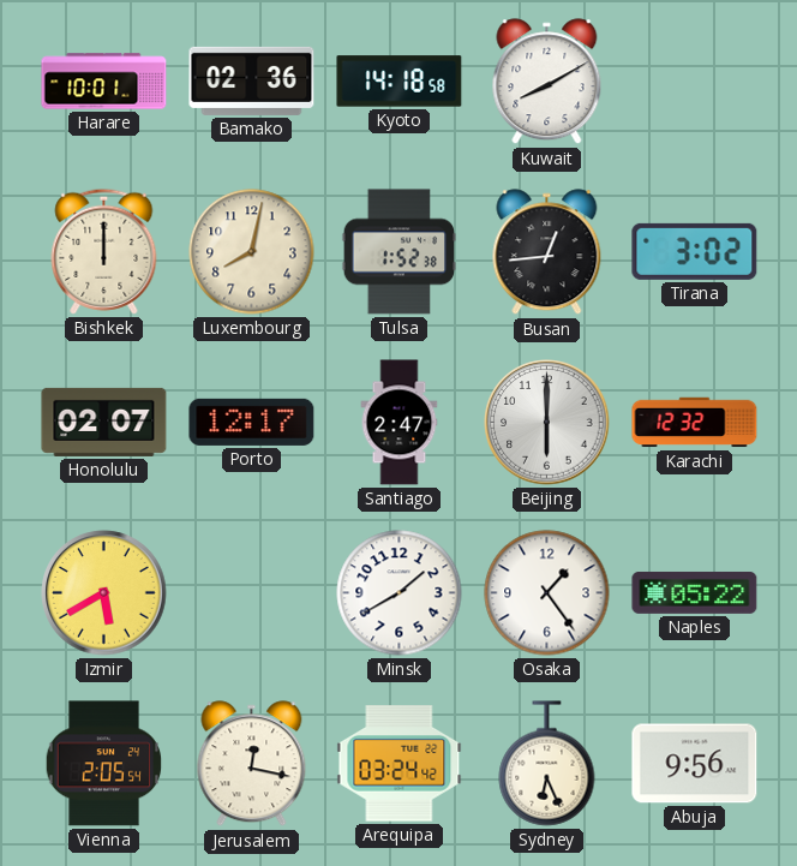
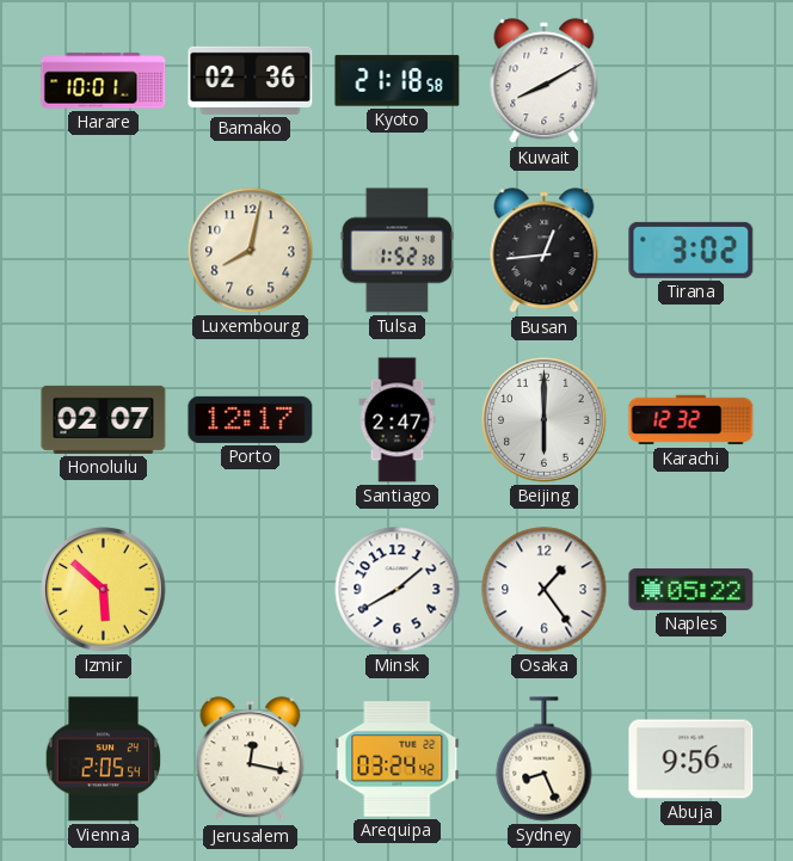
Kyoto: 14:18 -> 21:18 (398, 81)
Bishkek: 12:00 -> none (104, 251)
Izmir: 5:40 -> 5:52 (104, 590)
Sydney: 6:26 -> 8:26 (545, 759)
